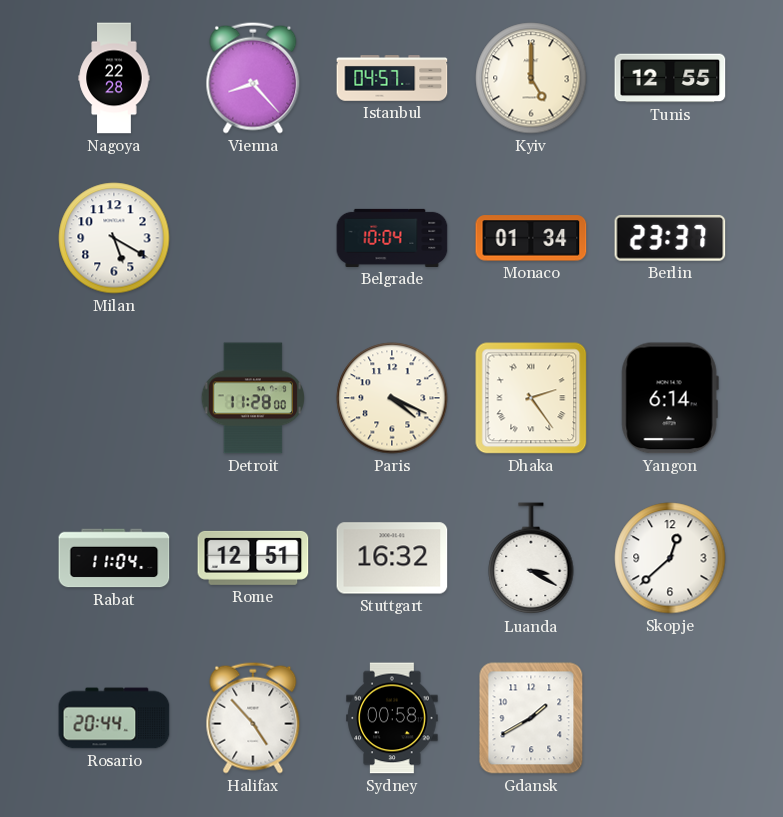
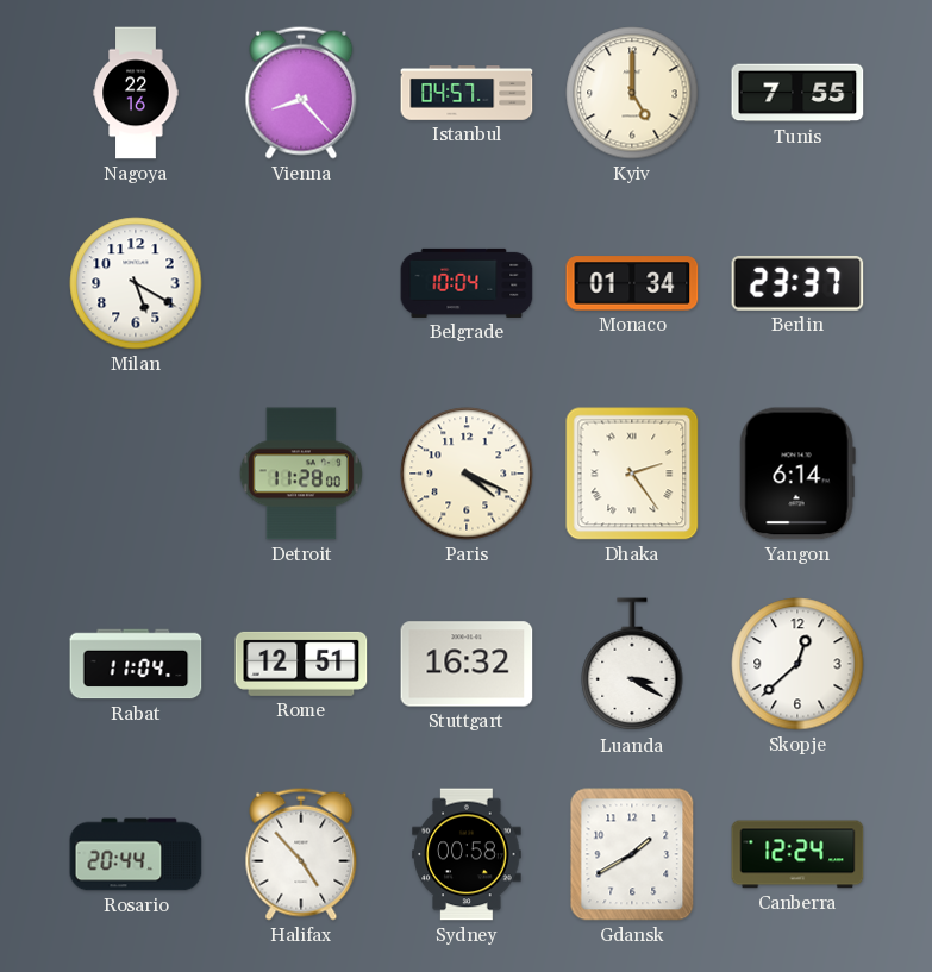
Nagoya: 22:28 -> 22:16 (136, 93)
Tunis: 12:55 -> 7:55 (797, 93)
Canberra: none -> 12:24 (797, 854)
